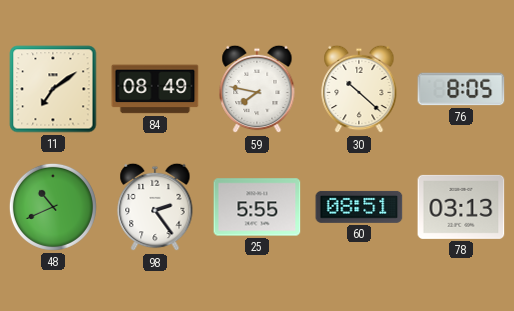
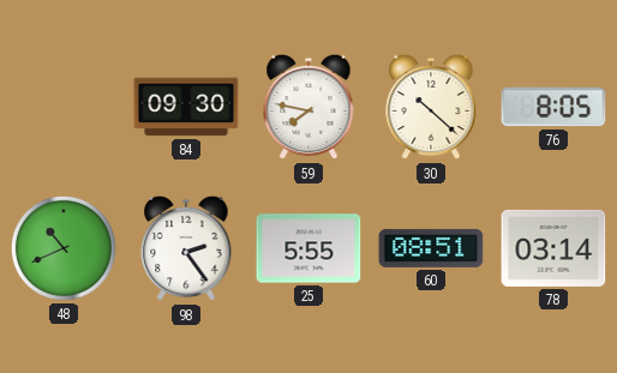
11: 7:09 -> none (53, 89)
84: 08:49 -> 09:30 (186, 107)
78: 03:13 -> 03:14 (553, 248)
